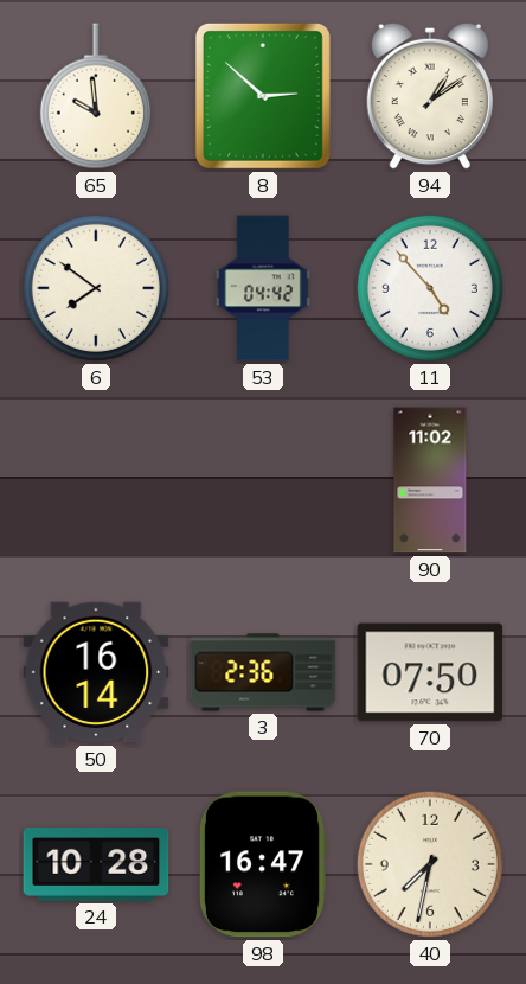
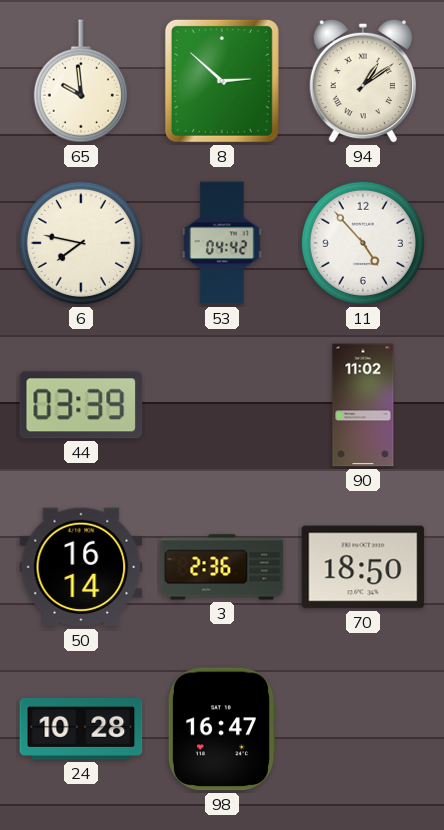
6: 7:51 -> 7:47 (81, 243)
44: none -> 03:39 (81, 405)
70: 07:50 -> 18:50 (363, 567)
40: 7:32 -> none (430, 864)
